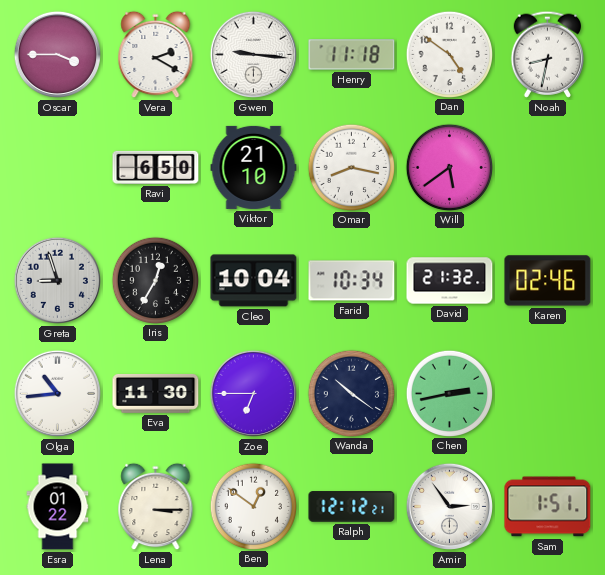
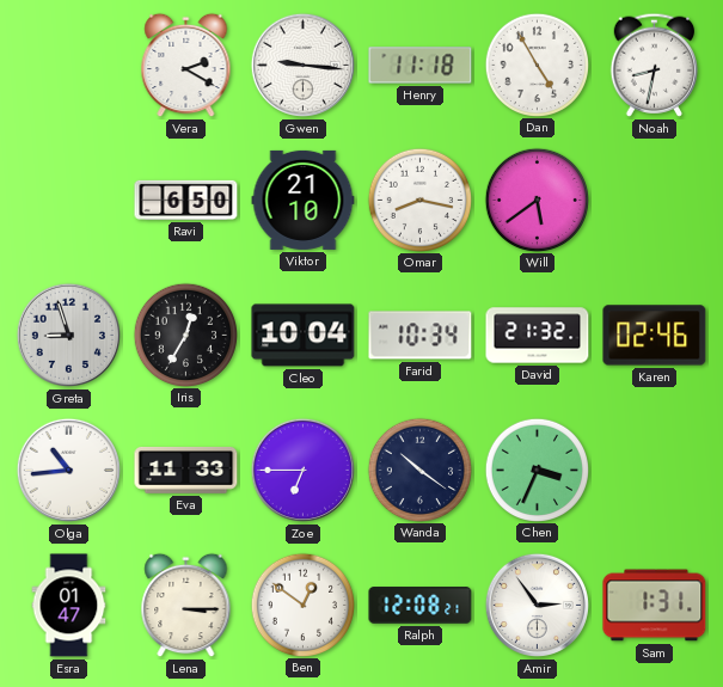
Oscar: 3:45 -> none (57, 54)
Dan: 4:51 -> 4:55 (537, 65)
Eva: 11:30 -> 11:33 (186, 470)
Chen: 2:43 -> 3:34 (537, 470)
Esra: 01:22 -> 01:47 (69, 606)
Ralph: 12:12 -> 12:08 (421, 606)
Sam: 1:51 -> 1:31 (655, 606)
